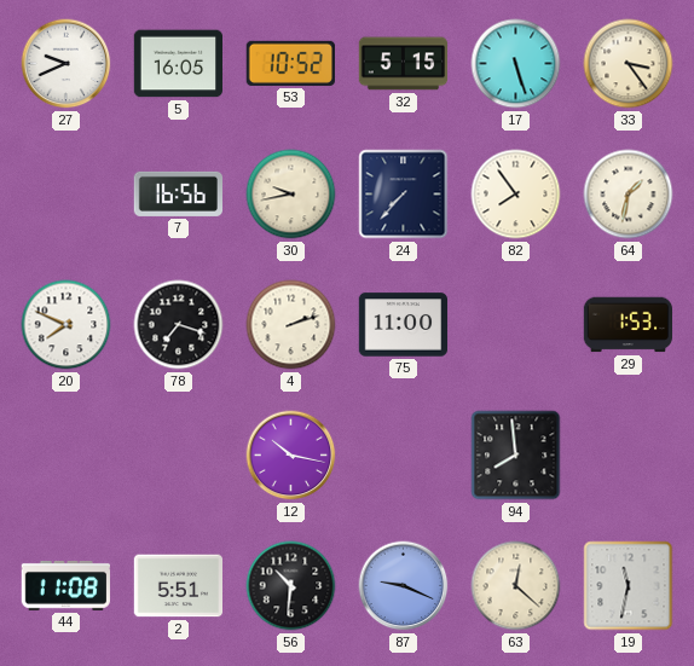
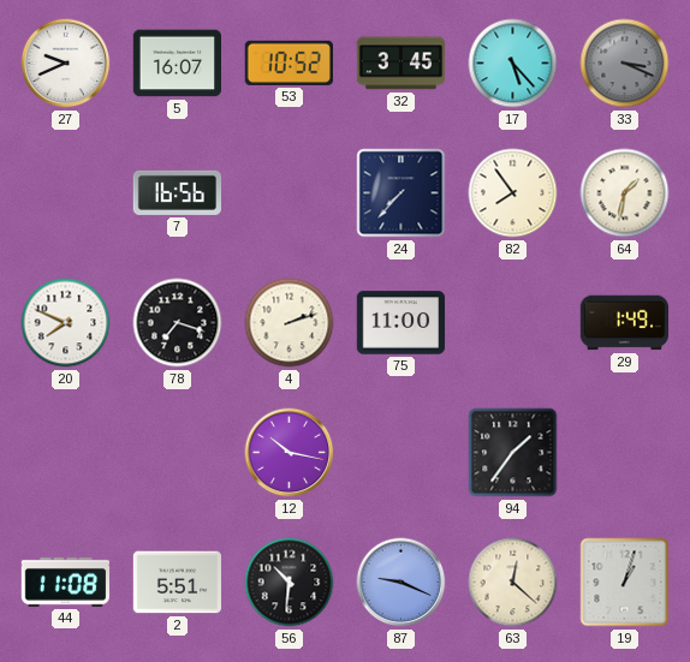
5: 16:05 -> 16:07 (178, 64)
32: 5:15 -> 3:45 (401, 64)
17: 5:27 -> 5:23 (513, 64)
33: 3:24 -> 3:19 (625, 64)
33 dial: cream -> grey (625, 64)
30: 9:43 -> none (291, 195)
29: 1:53 -> 1:49 (624, 323)
94: 7:59 -> 1:36 (513, 453)
19: 11:32 -> 1:03 (625, 583)
